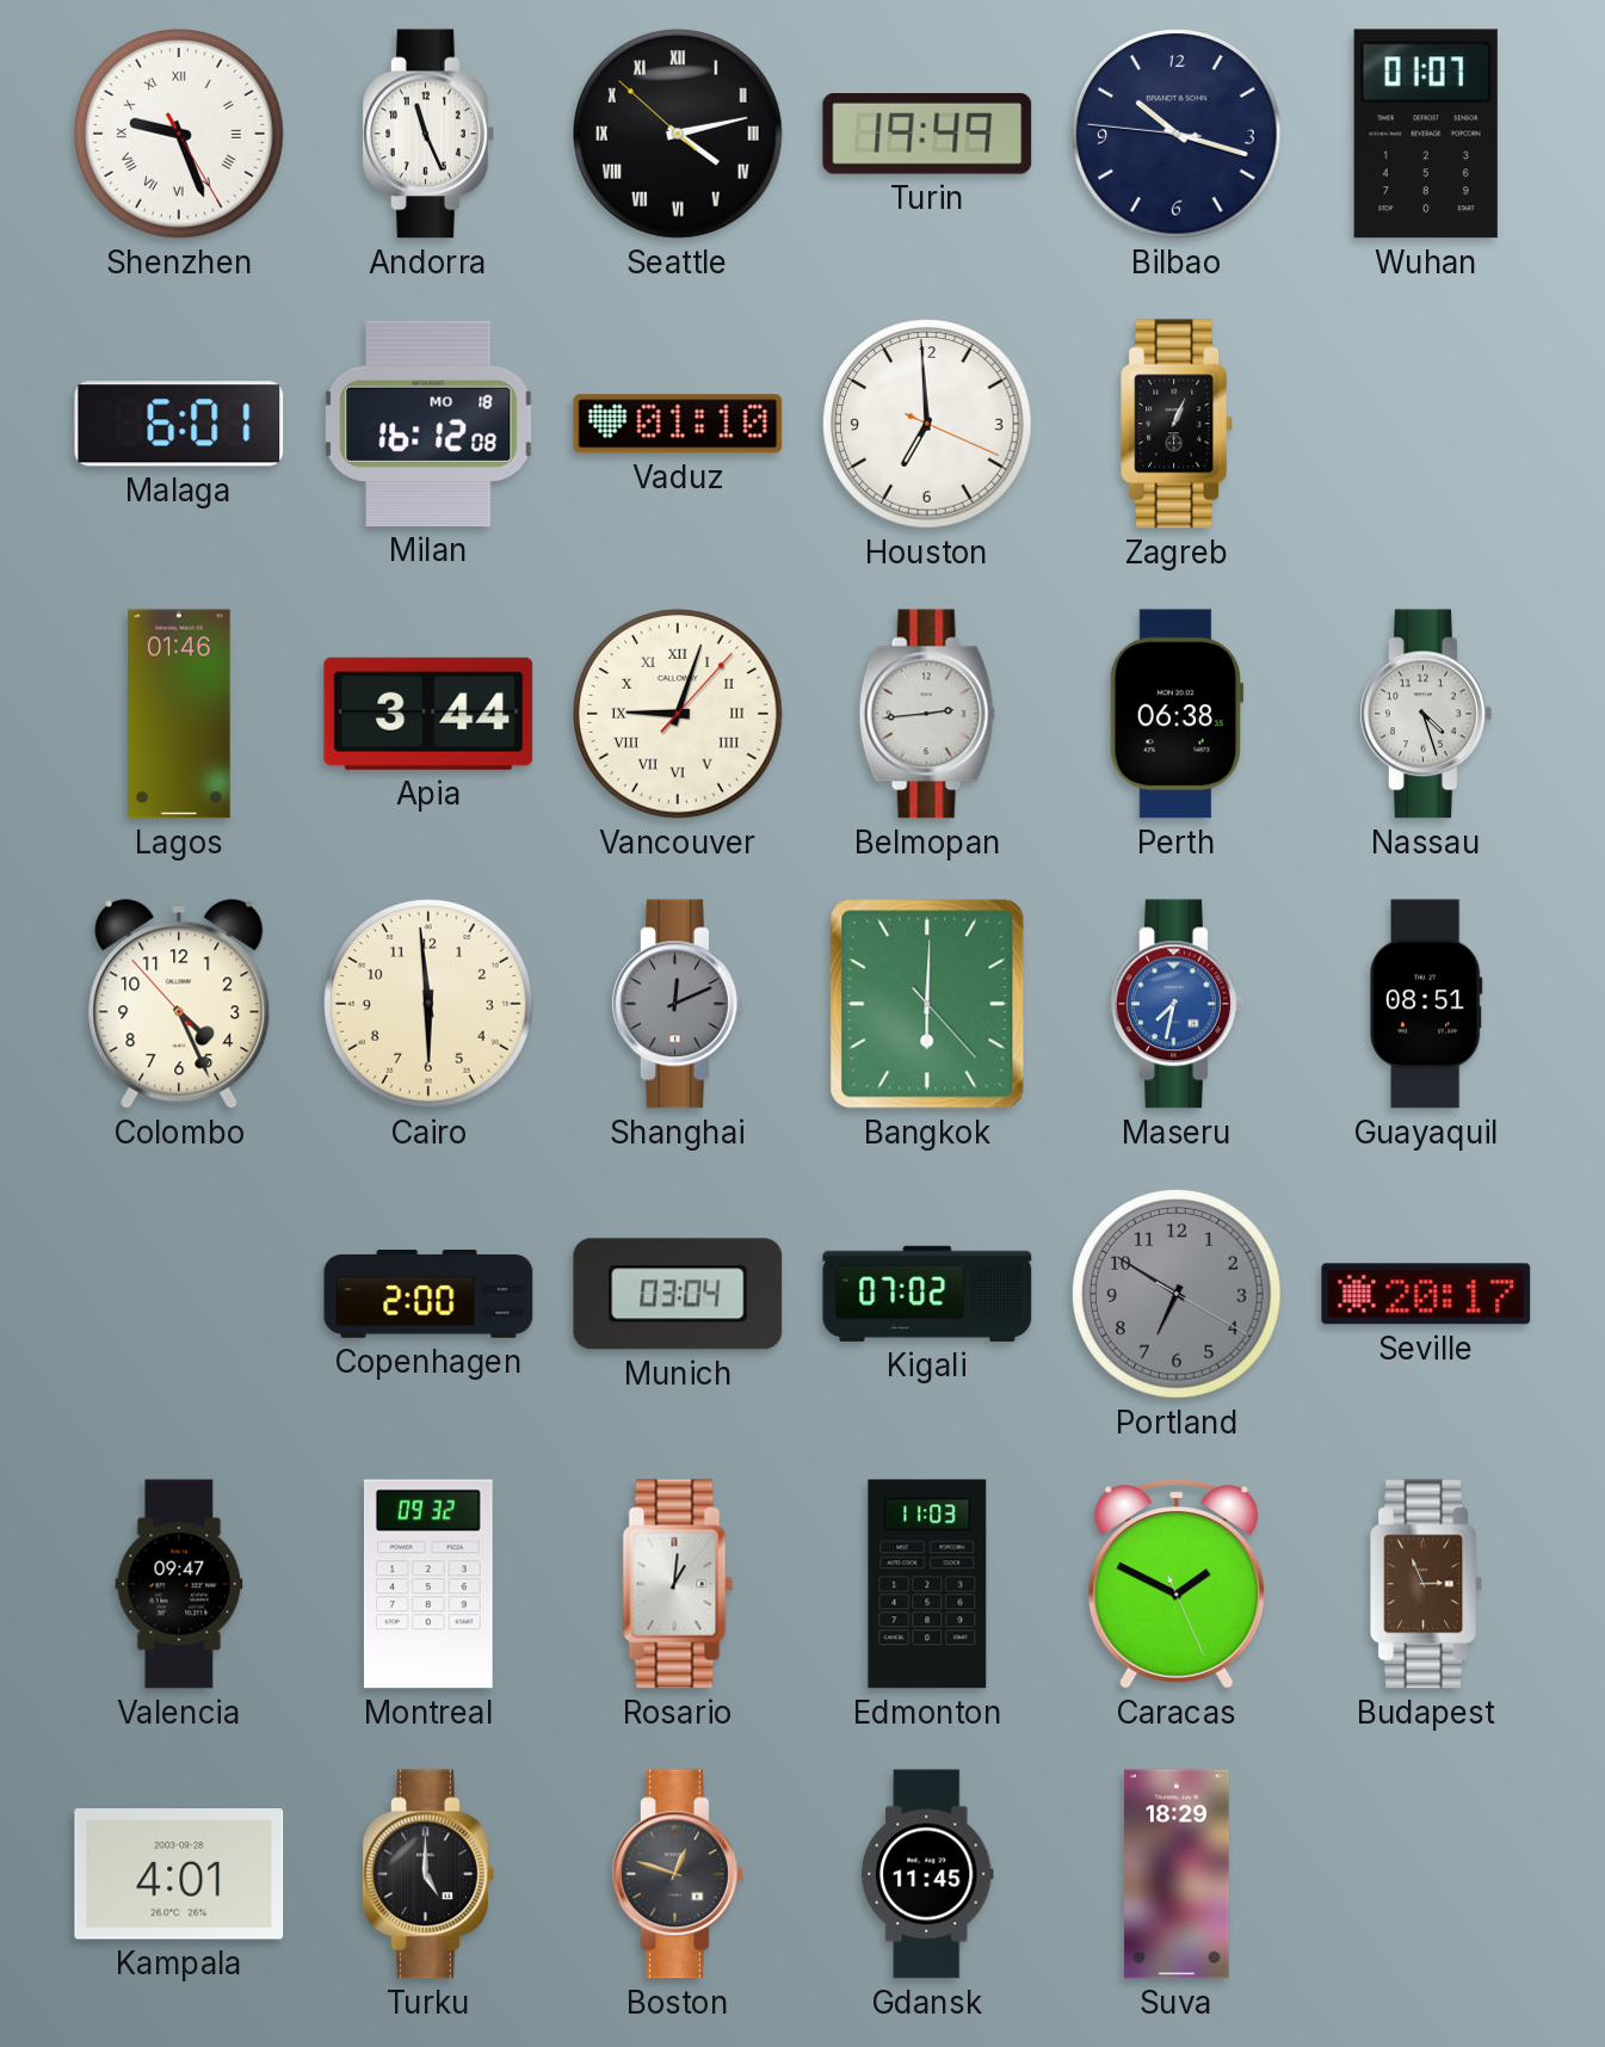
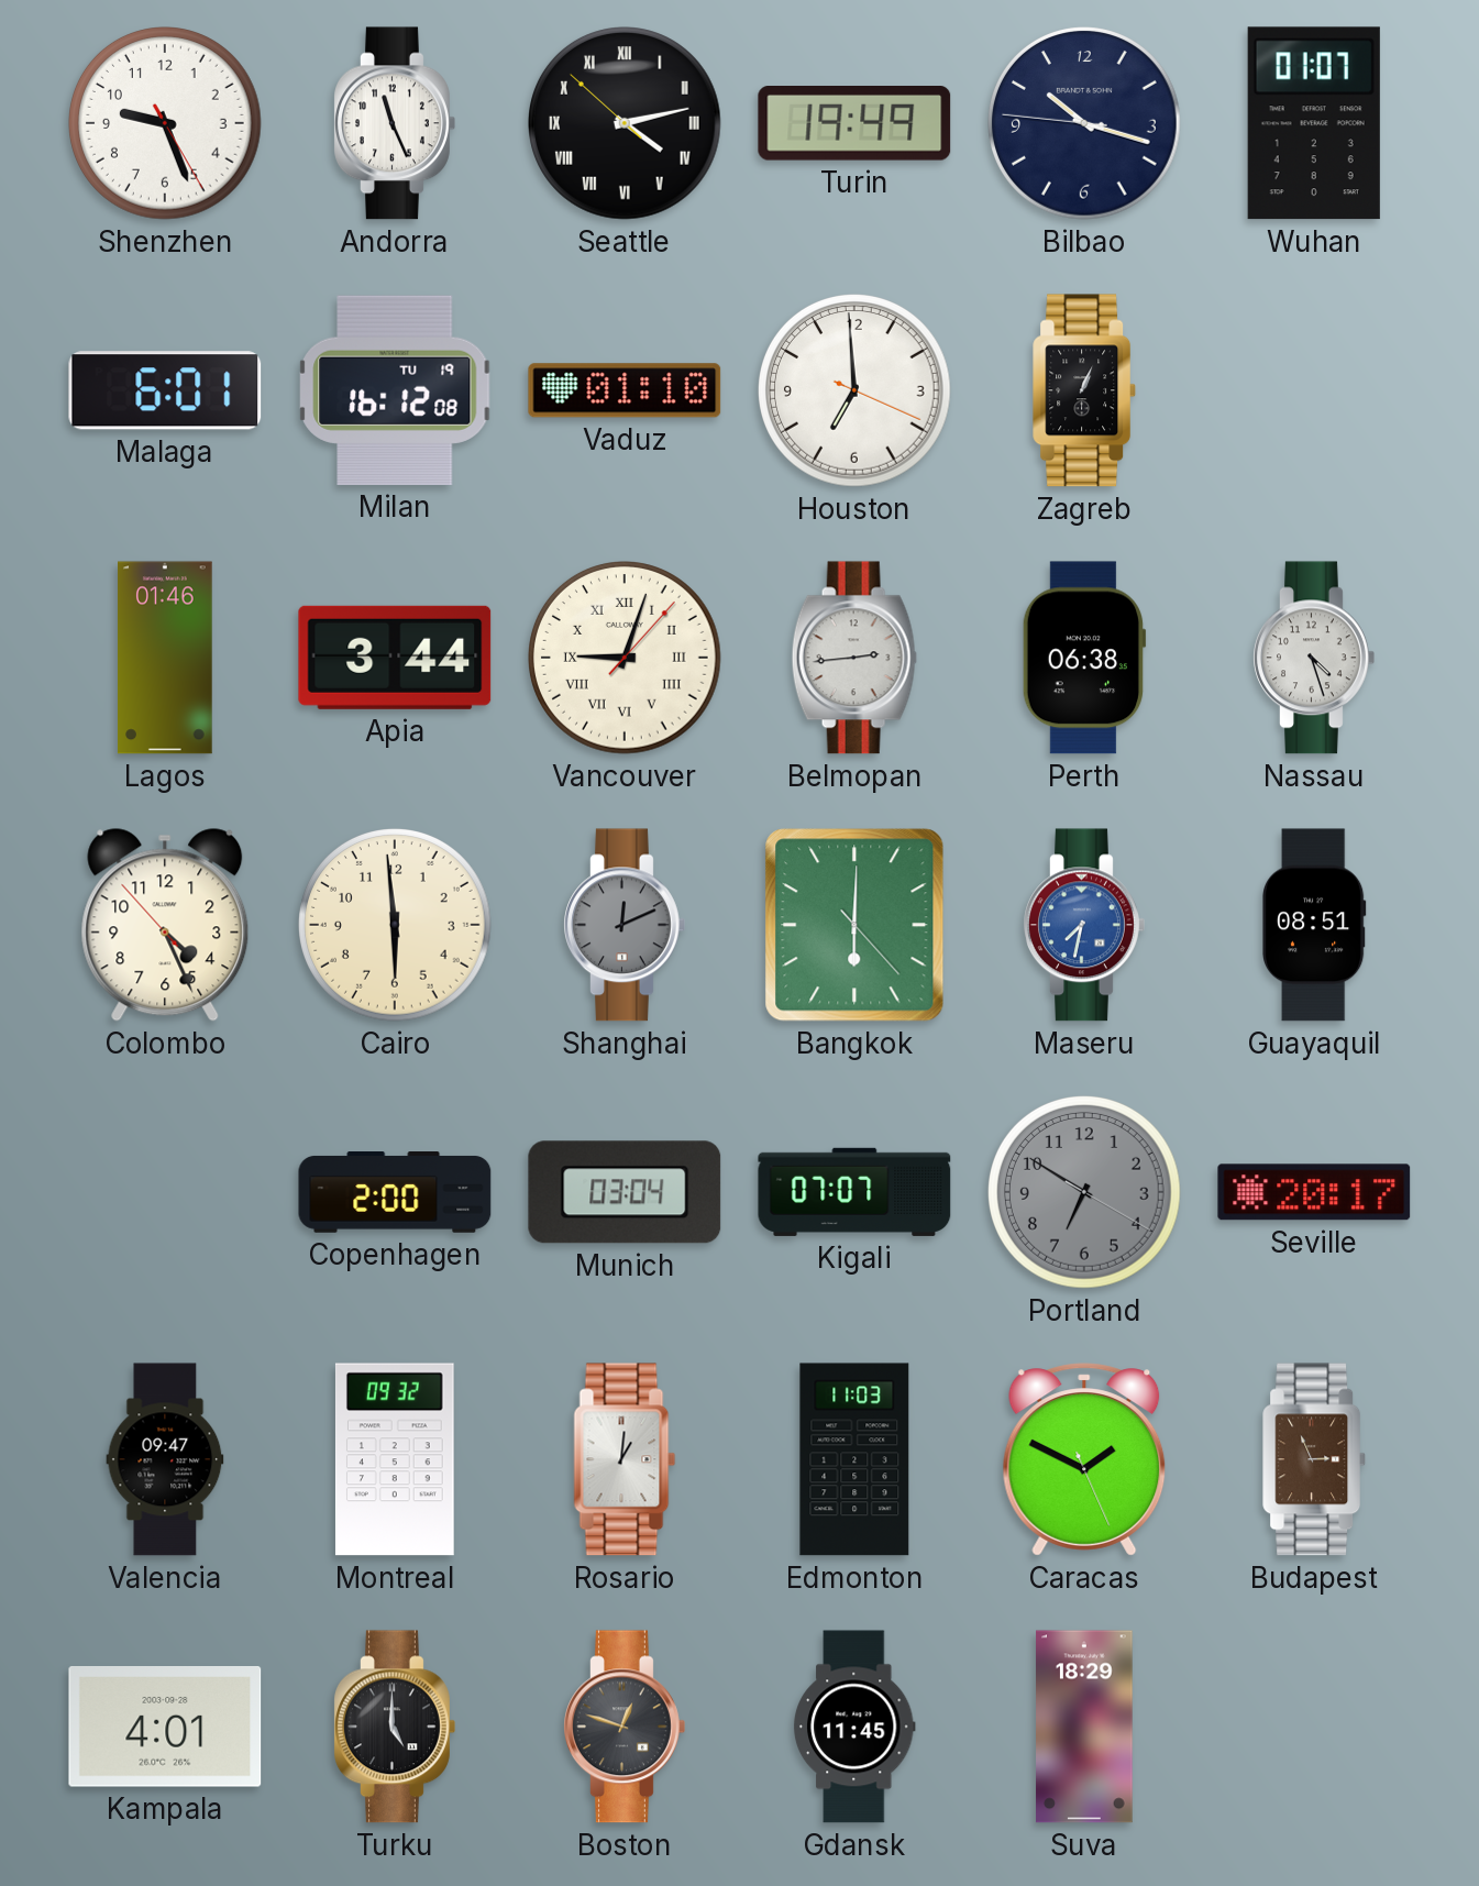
Shenzhen numerals: Roman -> Arabic (166, 124)
Milan date: MO 18 -> TU 19 (395, 390)
Kigali: 07:02 -> 07:07 (854, 1192)
